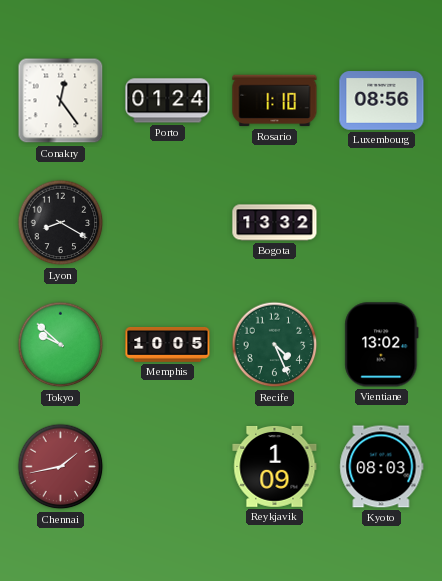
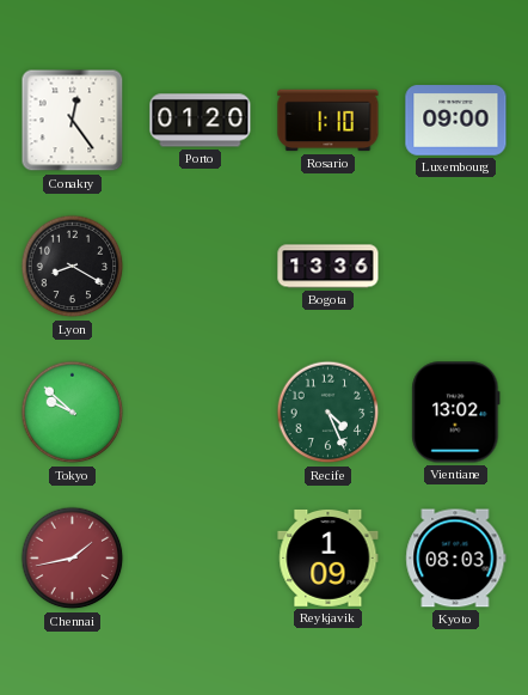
Porto: 01:24 -> 01:20 (201, 121)
Luxembourg: 08:56 -> 09:00 (456, 121)
Bogota: 13:32 -> 13:36 (329, 267)
Memphis: 10:05 -> none (168, 344)
